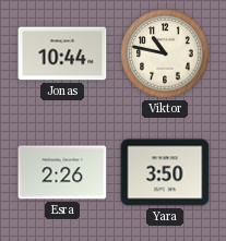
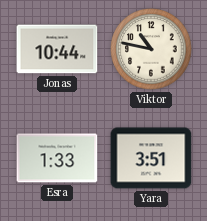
Esra: 2:26 -> 1:33 (57, 158)
Yara: 3:50 -> 3:51 (151, 158)
